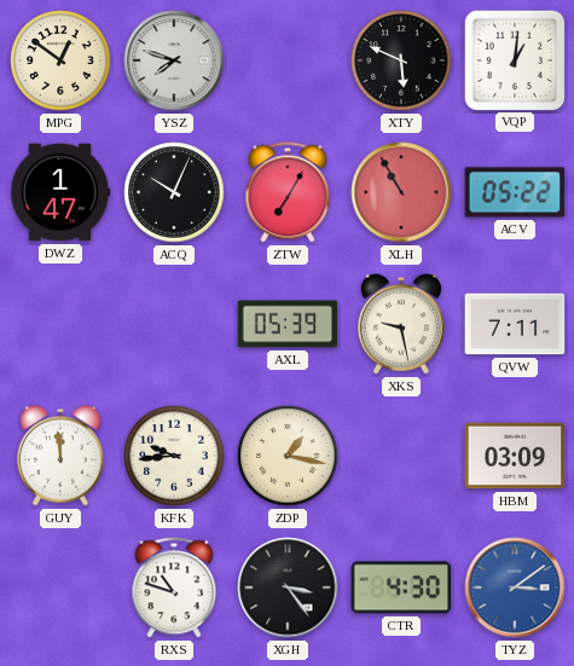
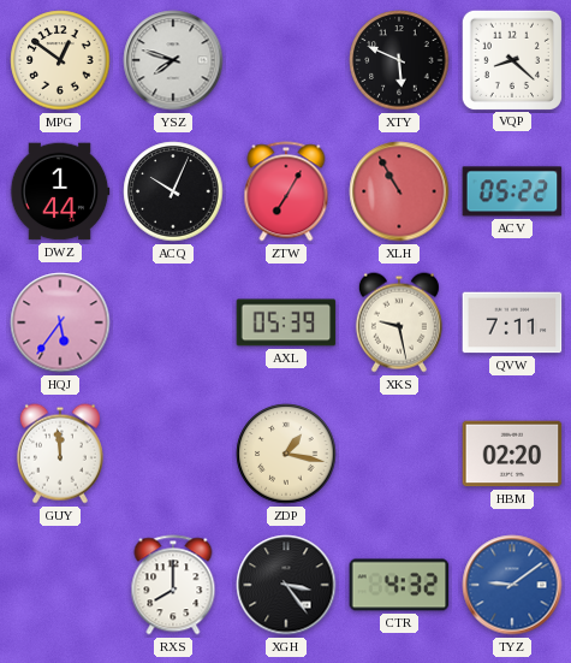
VQP: 1:01 -> 8:22 (511, 59)
DWZ: 1:47 -> 1:44 (60, 191)
HQJ: none -> 5:36 (60, 322)
KFK: 9:44 -> none (174, 456)
HBM: 03:09 -> 02:20 (512, 454)
RXS: 10:48 -> 8:00 (173, 585)
CTR: 4:30 -> 4:32 (399, 585)
TYZ: 3:09 -> 9:09 (512, 585)
